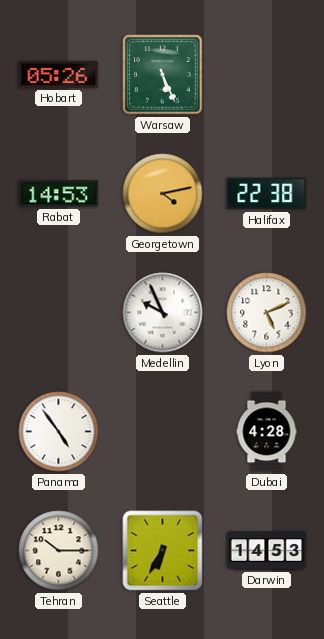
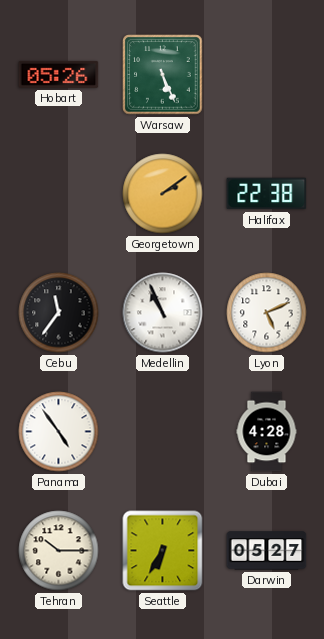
Rabat: 14:53 -> none (59, 194)
Georgetown: 4:13 -> 2:09 (163, 194)
Cebu: none -> 11:36 (59, 313)
Medellin: 9:56 -> 10:56 (163, 313)
Darwin: 14:53 -> 05:27 (267, 551)
